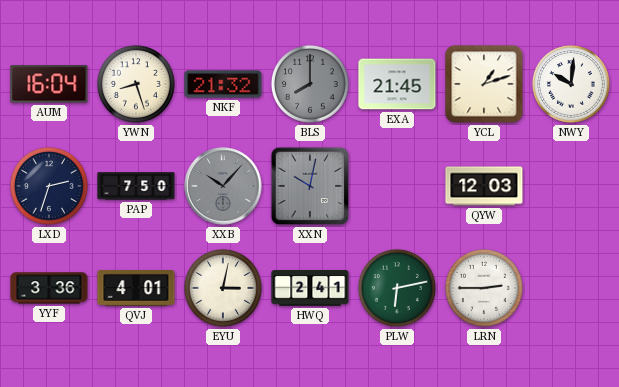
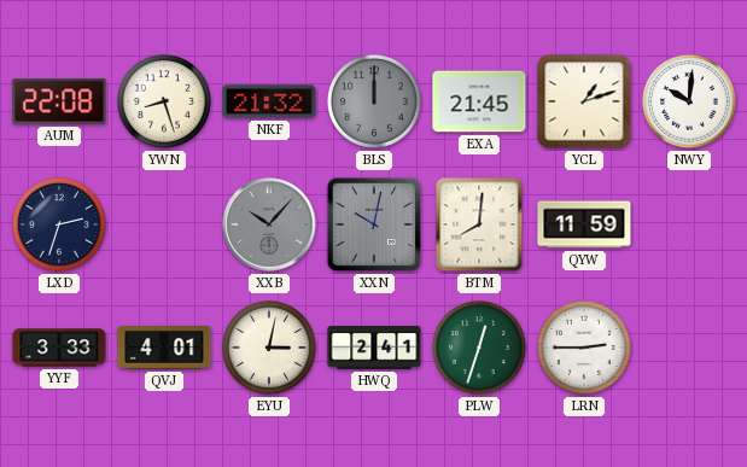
AUM: 16:04 -> 22:08 (59, 101)
BLS: 8:00 -> 12:00 (374, 101)
PAP: 7:50 -> none (136, 186)
BTM: none -> 8:01 (479, 224)
QYW: 12:03 -> 11:59 (584, 224)
YYF: 3:36 -> 3:33 (59, 348)
PLW: 6:13 -> 12:33 (479, 348)
